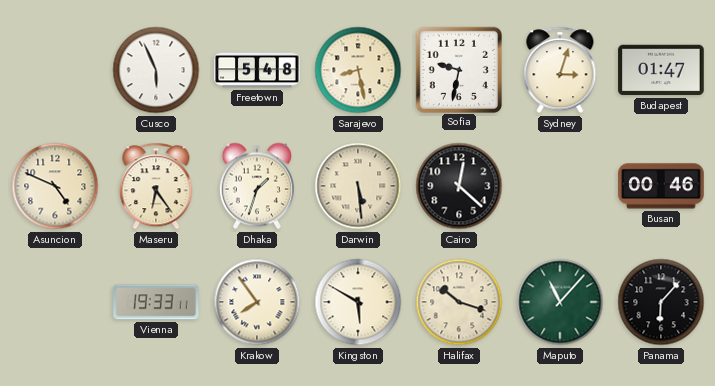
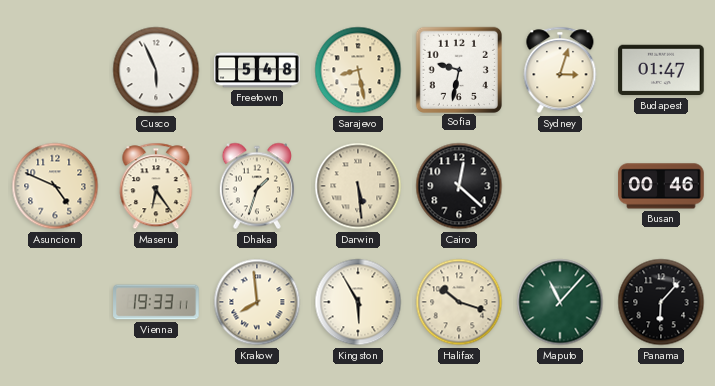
Krakow: 7:54 -> 7:59 (257, 302)
Kingston: 5:50 -> 5:55 (358, 302)
